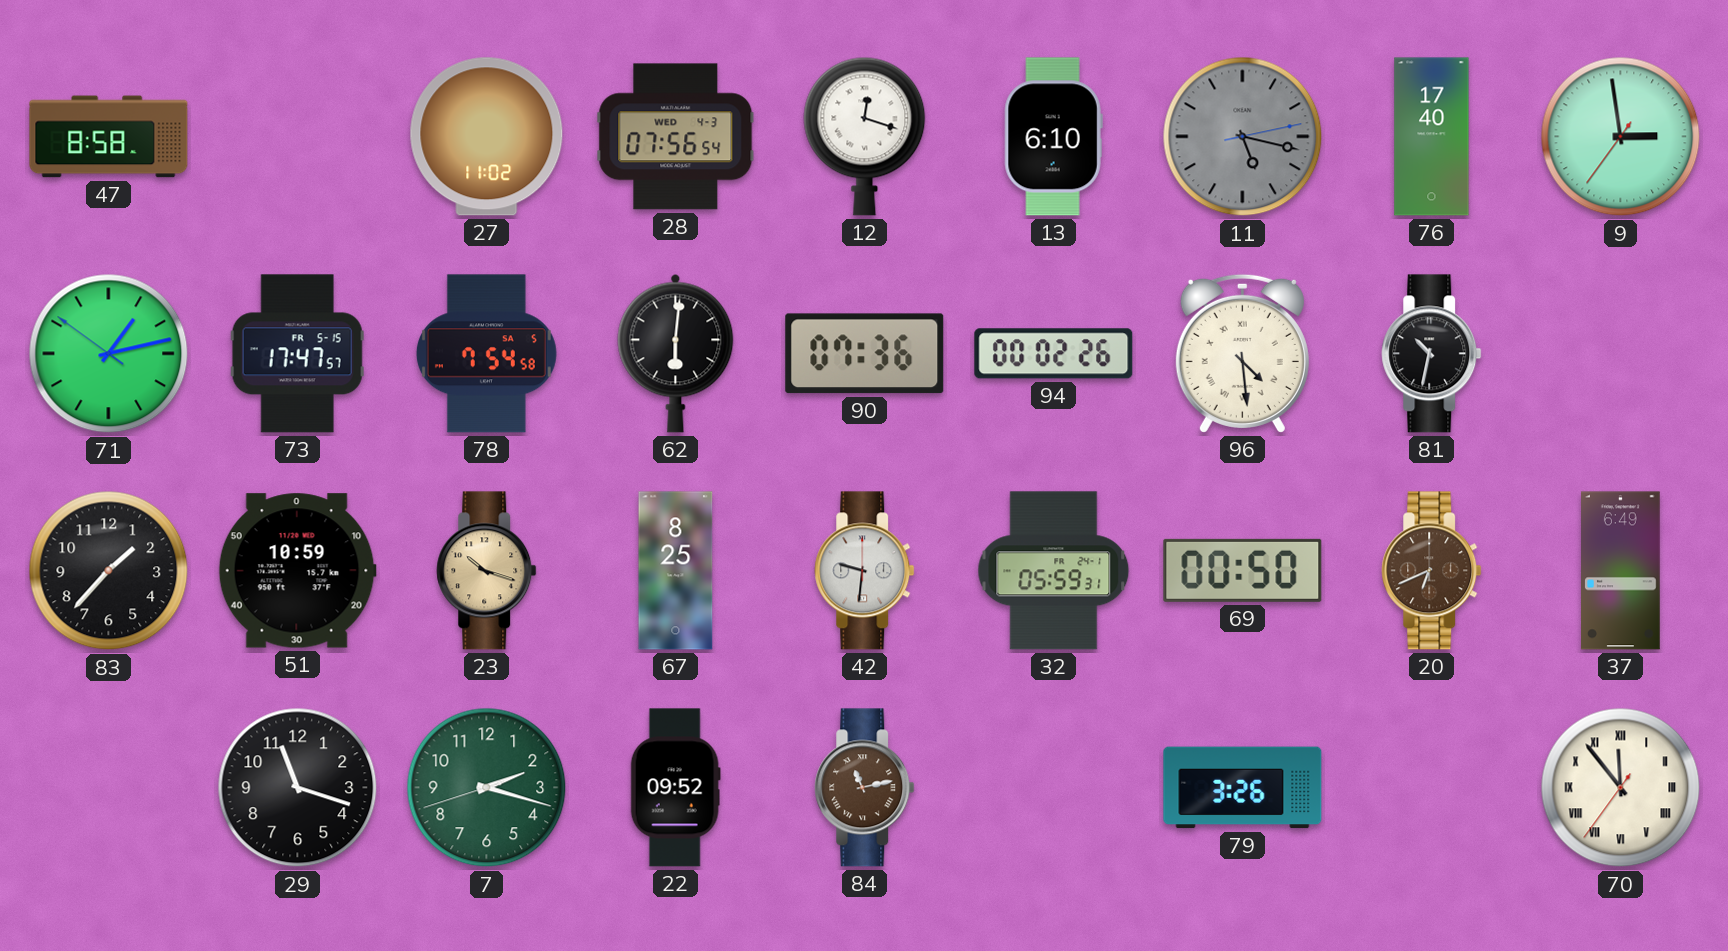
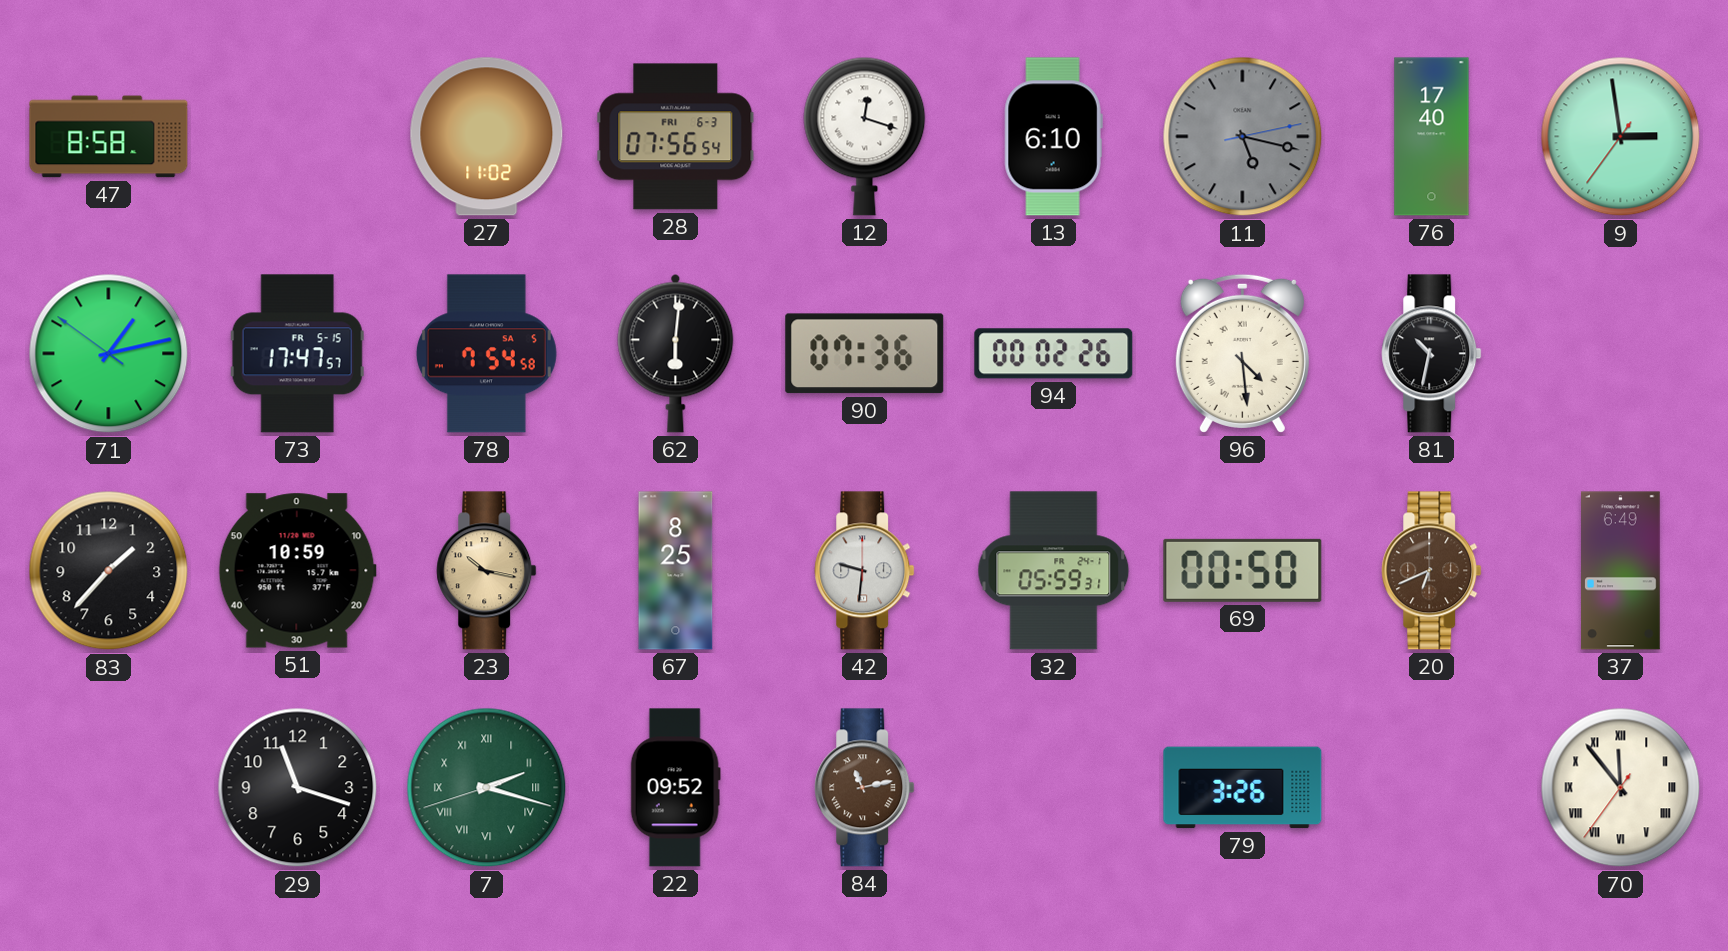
28 date: WED 4-3 -> FRI 6-3 (676, 137)
23: 10:18 -> 10:17 (487, 571)
7 numerals: Arabic -> Roman (487, 788)
